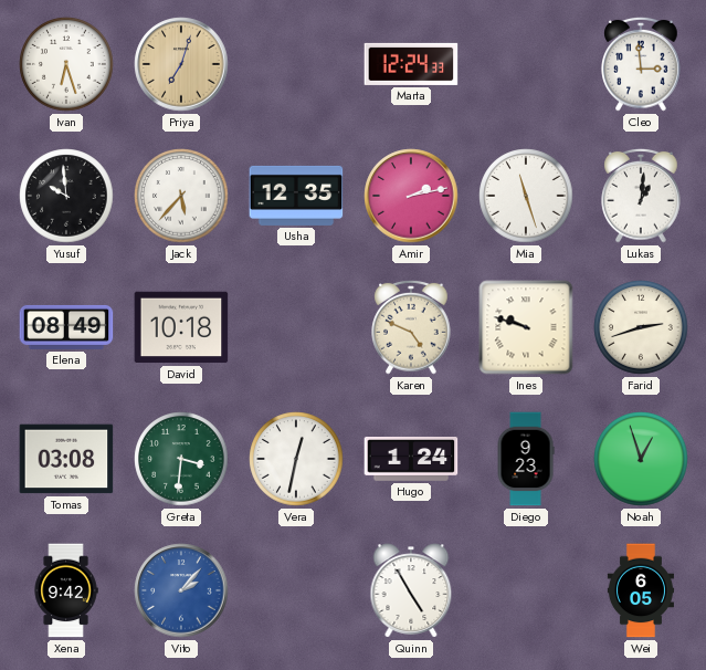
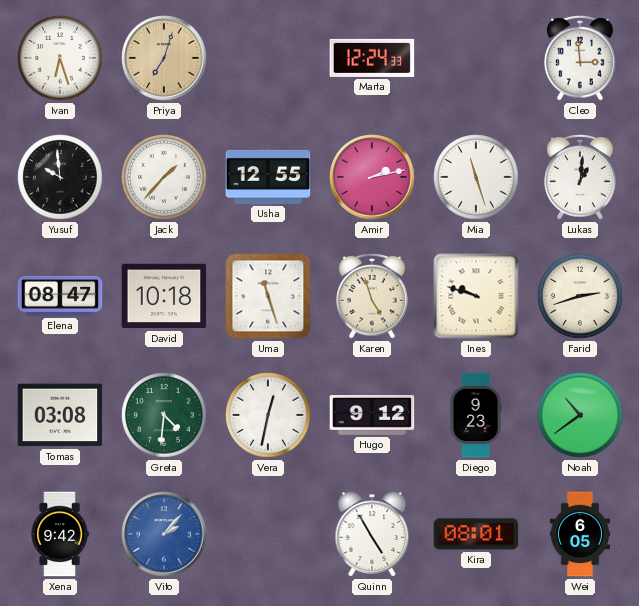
Jack: 5:37 -> 1:37 (164, 177)
Usha: 12:35 -> 12:55 (268, 177)
Elena: 08:49 -> 08:47 (60, 296)
Uma: none -> 11:27 (268, 296)
Karen: 4:49 -> 4:57 (372, 296)
Greta: 3:31 -> 4:31 (164, 415)
Hugo: 1:24 -> 9:12 (372, 416)
Noah: 12:57 -> 10:39 (580, 415)
Kira: none -> 08:01 (476, 534)
